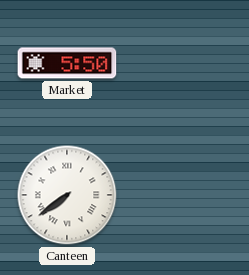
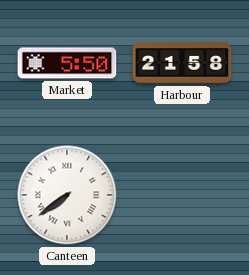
Harbour: none -> 21:58 (182, 63)
